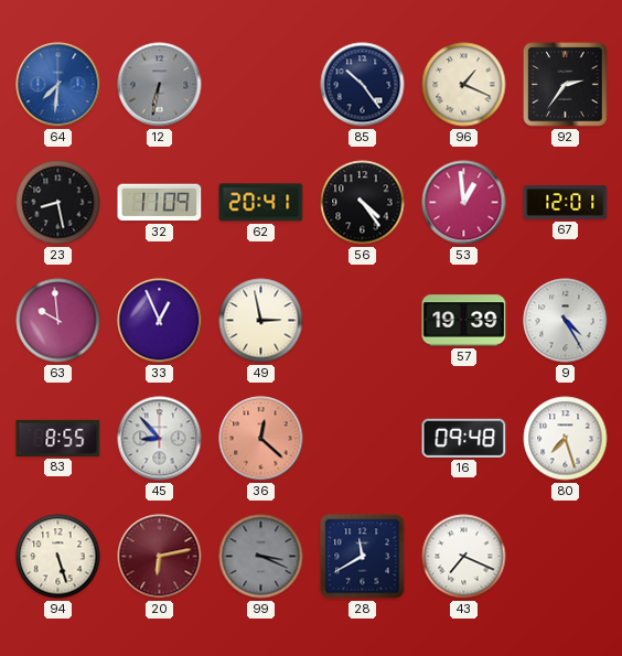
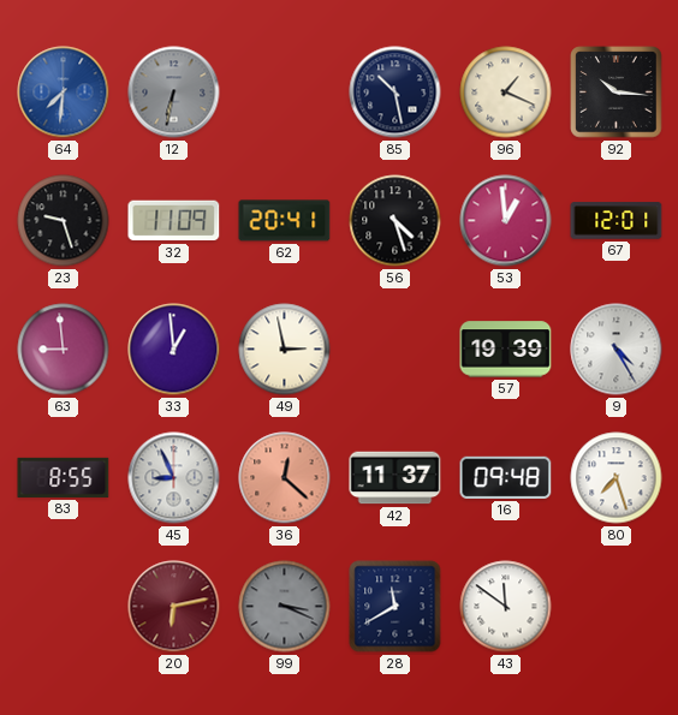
85: 10:24 -> 10:28 (395, 93)
92: 2:36 -> 10:16 (617, 93)
23: 8:28 -> 9:27 (64, 221)
56: 4:24 -> 4:27 (395, 221)
63: 9:59 -> 8:59 (64, 350)
33: 12:56 -> 12:59 (174, 350)
45: 8:53 -> 8:56 (174, 478)
42: none -> 11:37 (395, 478)
94: 5:27 -> none (58, 557)
43: 7:19 -> 11:51 (506, 607)
